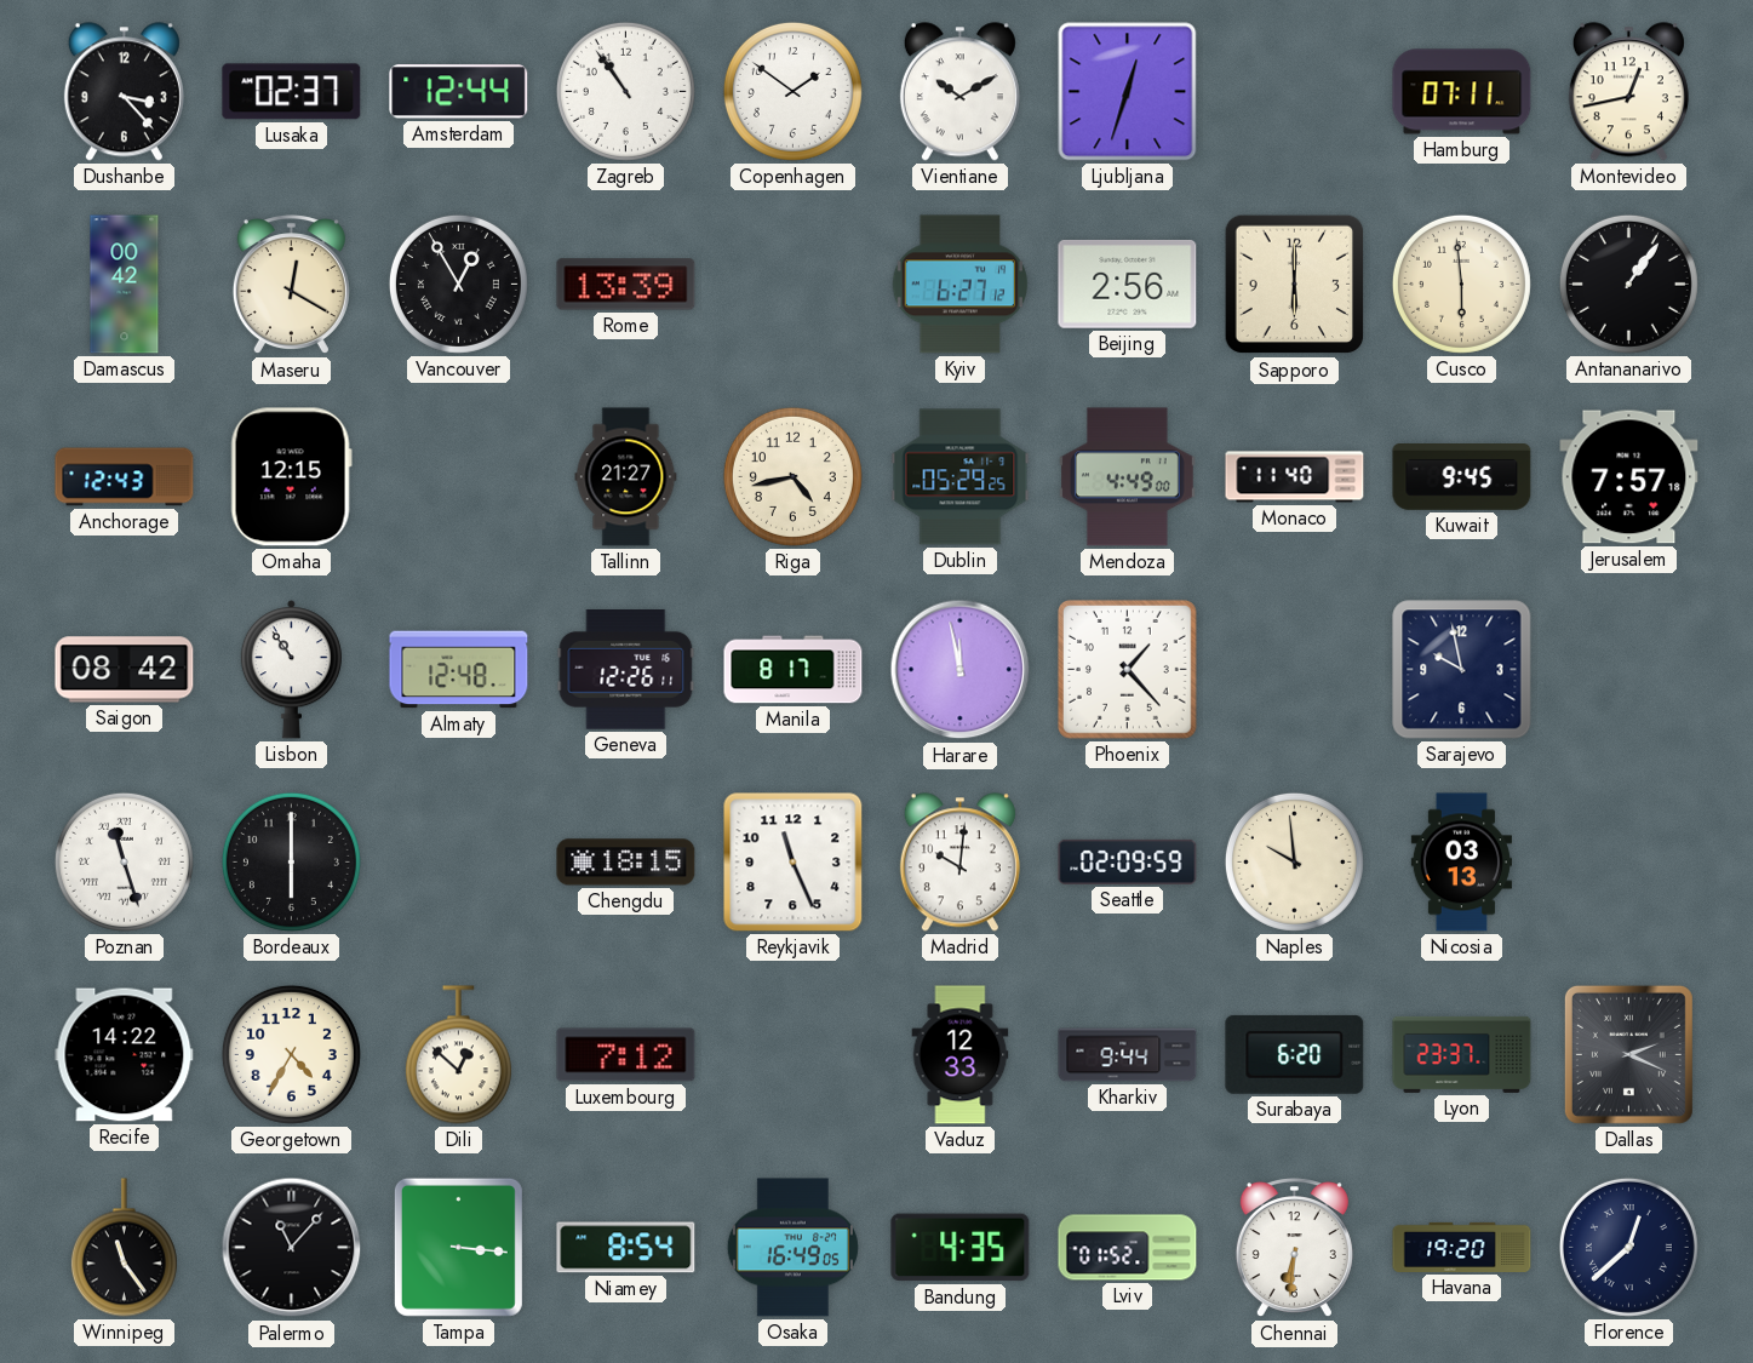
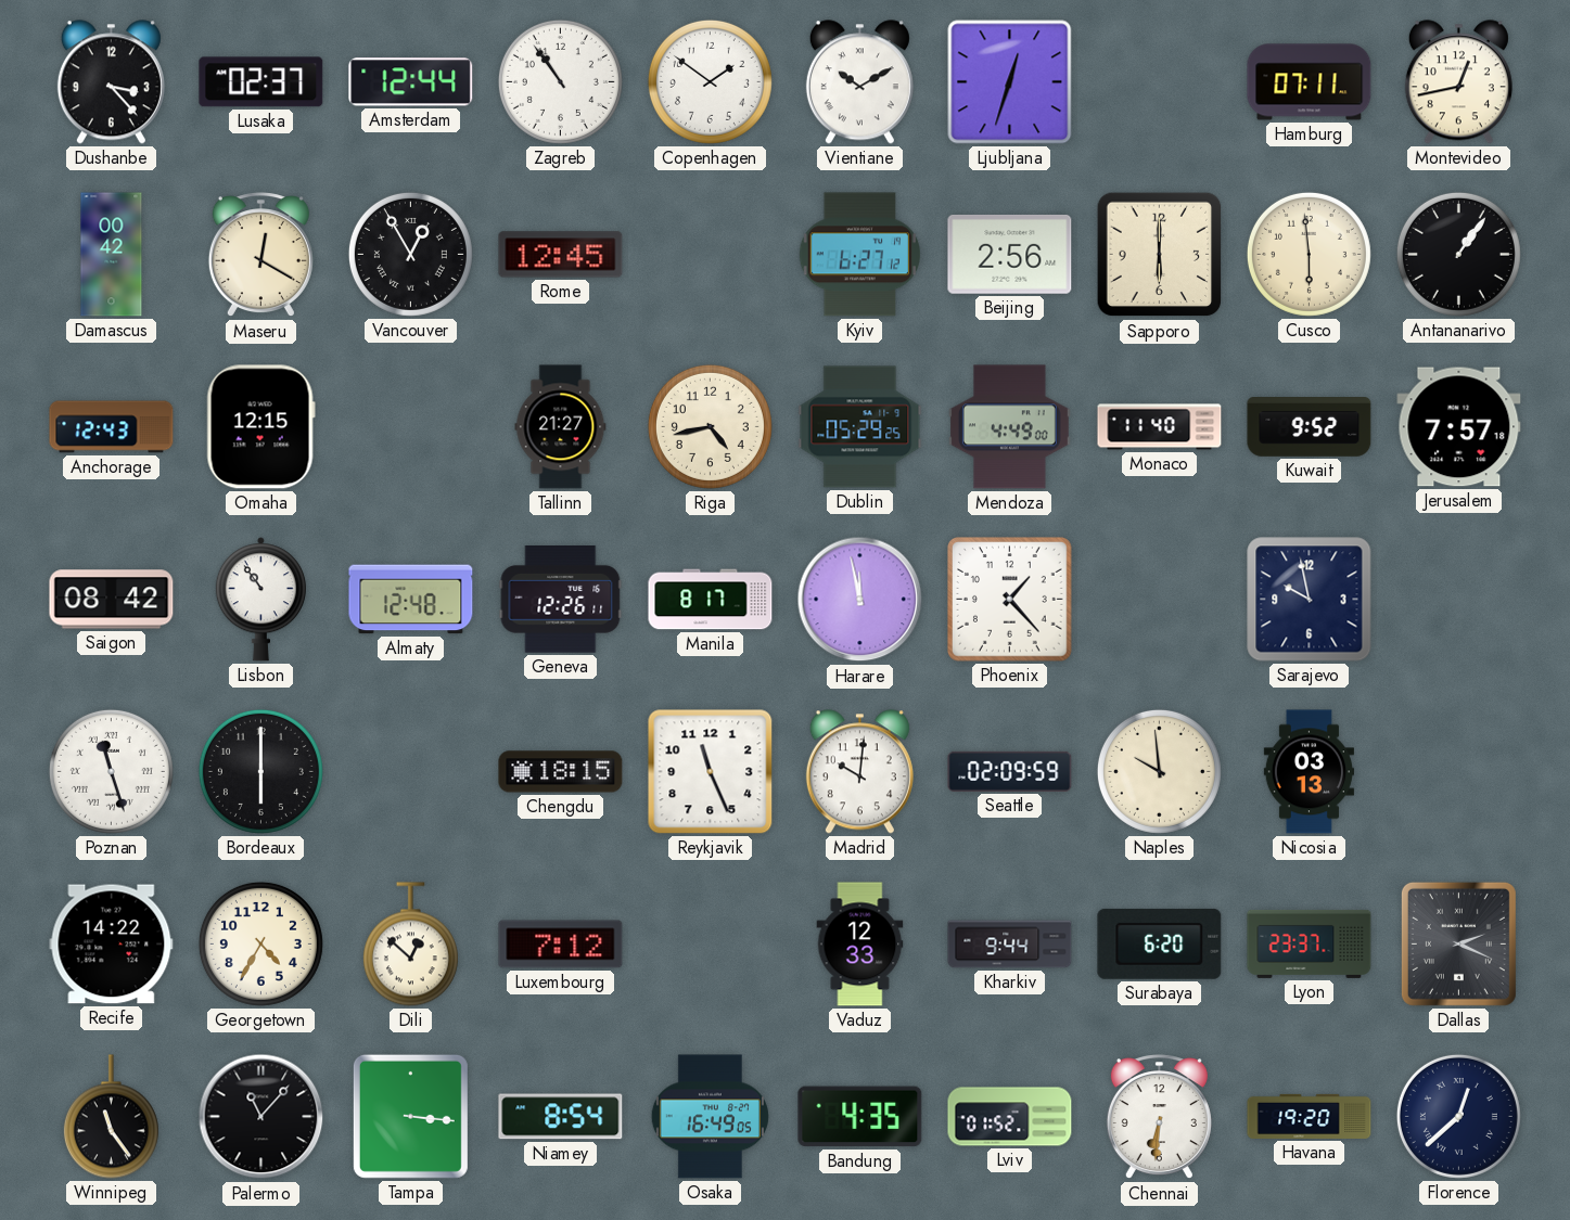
Rome: 13:39 -> 12:45 (561, 255)
Kuwait: 9:45 -> 9:52 (1310, 427)
